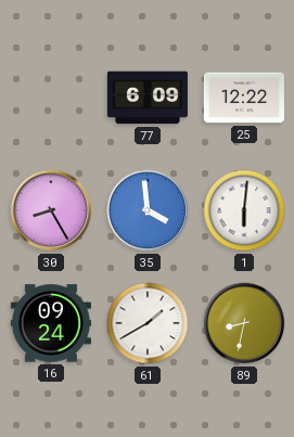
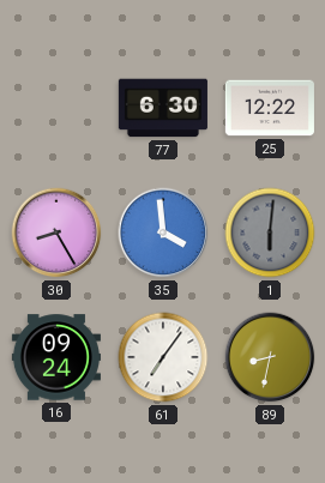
77: 6:09 -> 6:30 (163, 108)
1 dial: white -> grey (270, 233)
61: 1:40 -> 7:06 (163, 357)
